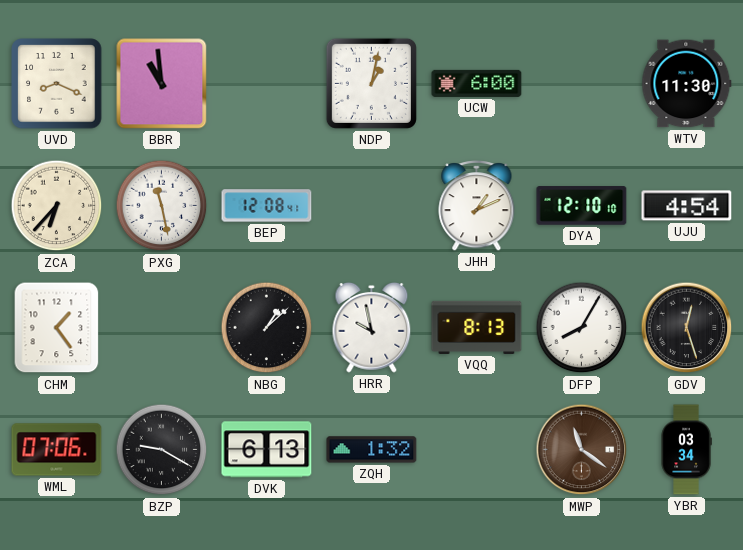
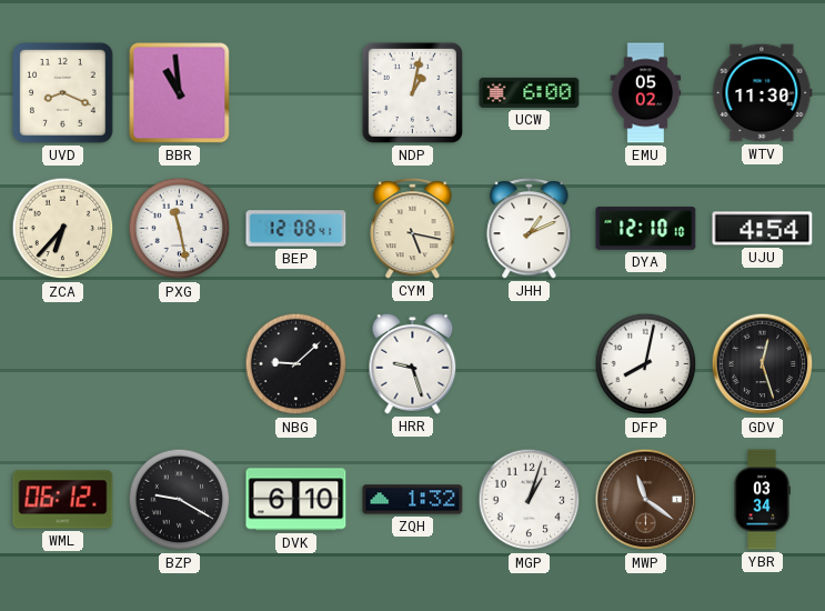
EMU: none -> 05:02 (646, 93)
CYM: none -> 5:17 (413, 229)
CHM: 1:24 -> none (57, 328)
NBG: 1:08 -> 9:08 (296, 364)
HRR: 9:58 -> 9:27 (413, 363)
VQQ: 8:13 -> none (477, 327)
DFP: 8:05 -> 8:02 (646, 364)
WML: 07:06 -> 06:12 (63, 500)
DVK: 6:13 -> 6:10 (296, 500)
MGP: none -> 1:03 (530, 500)
